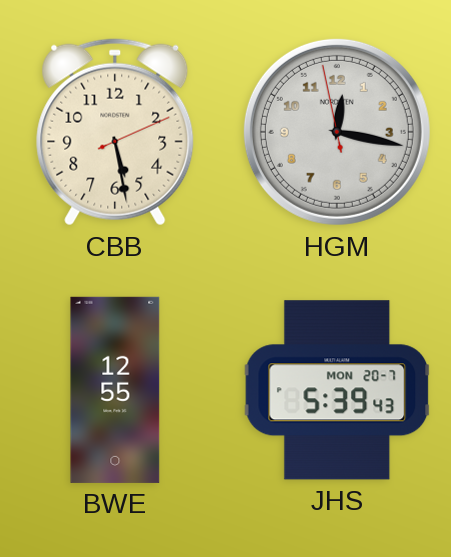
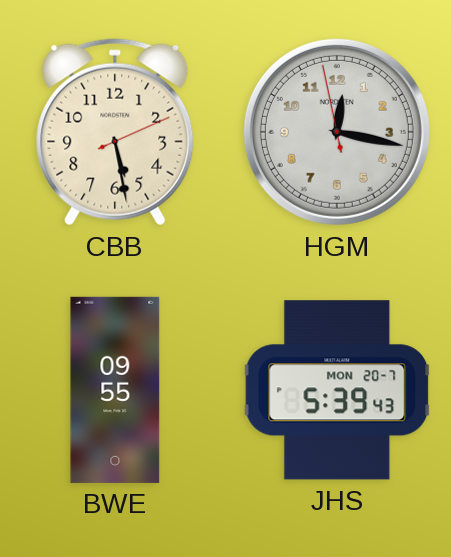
BWE: 12:55 -> 09:55 (115, 390)
